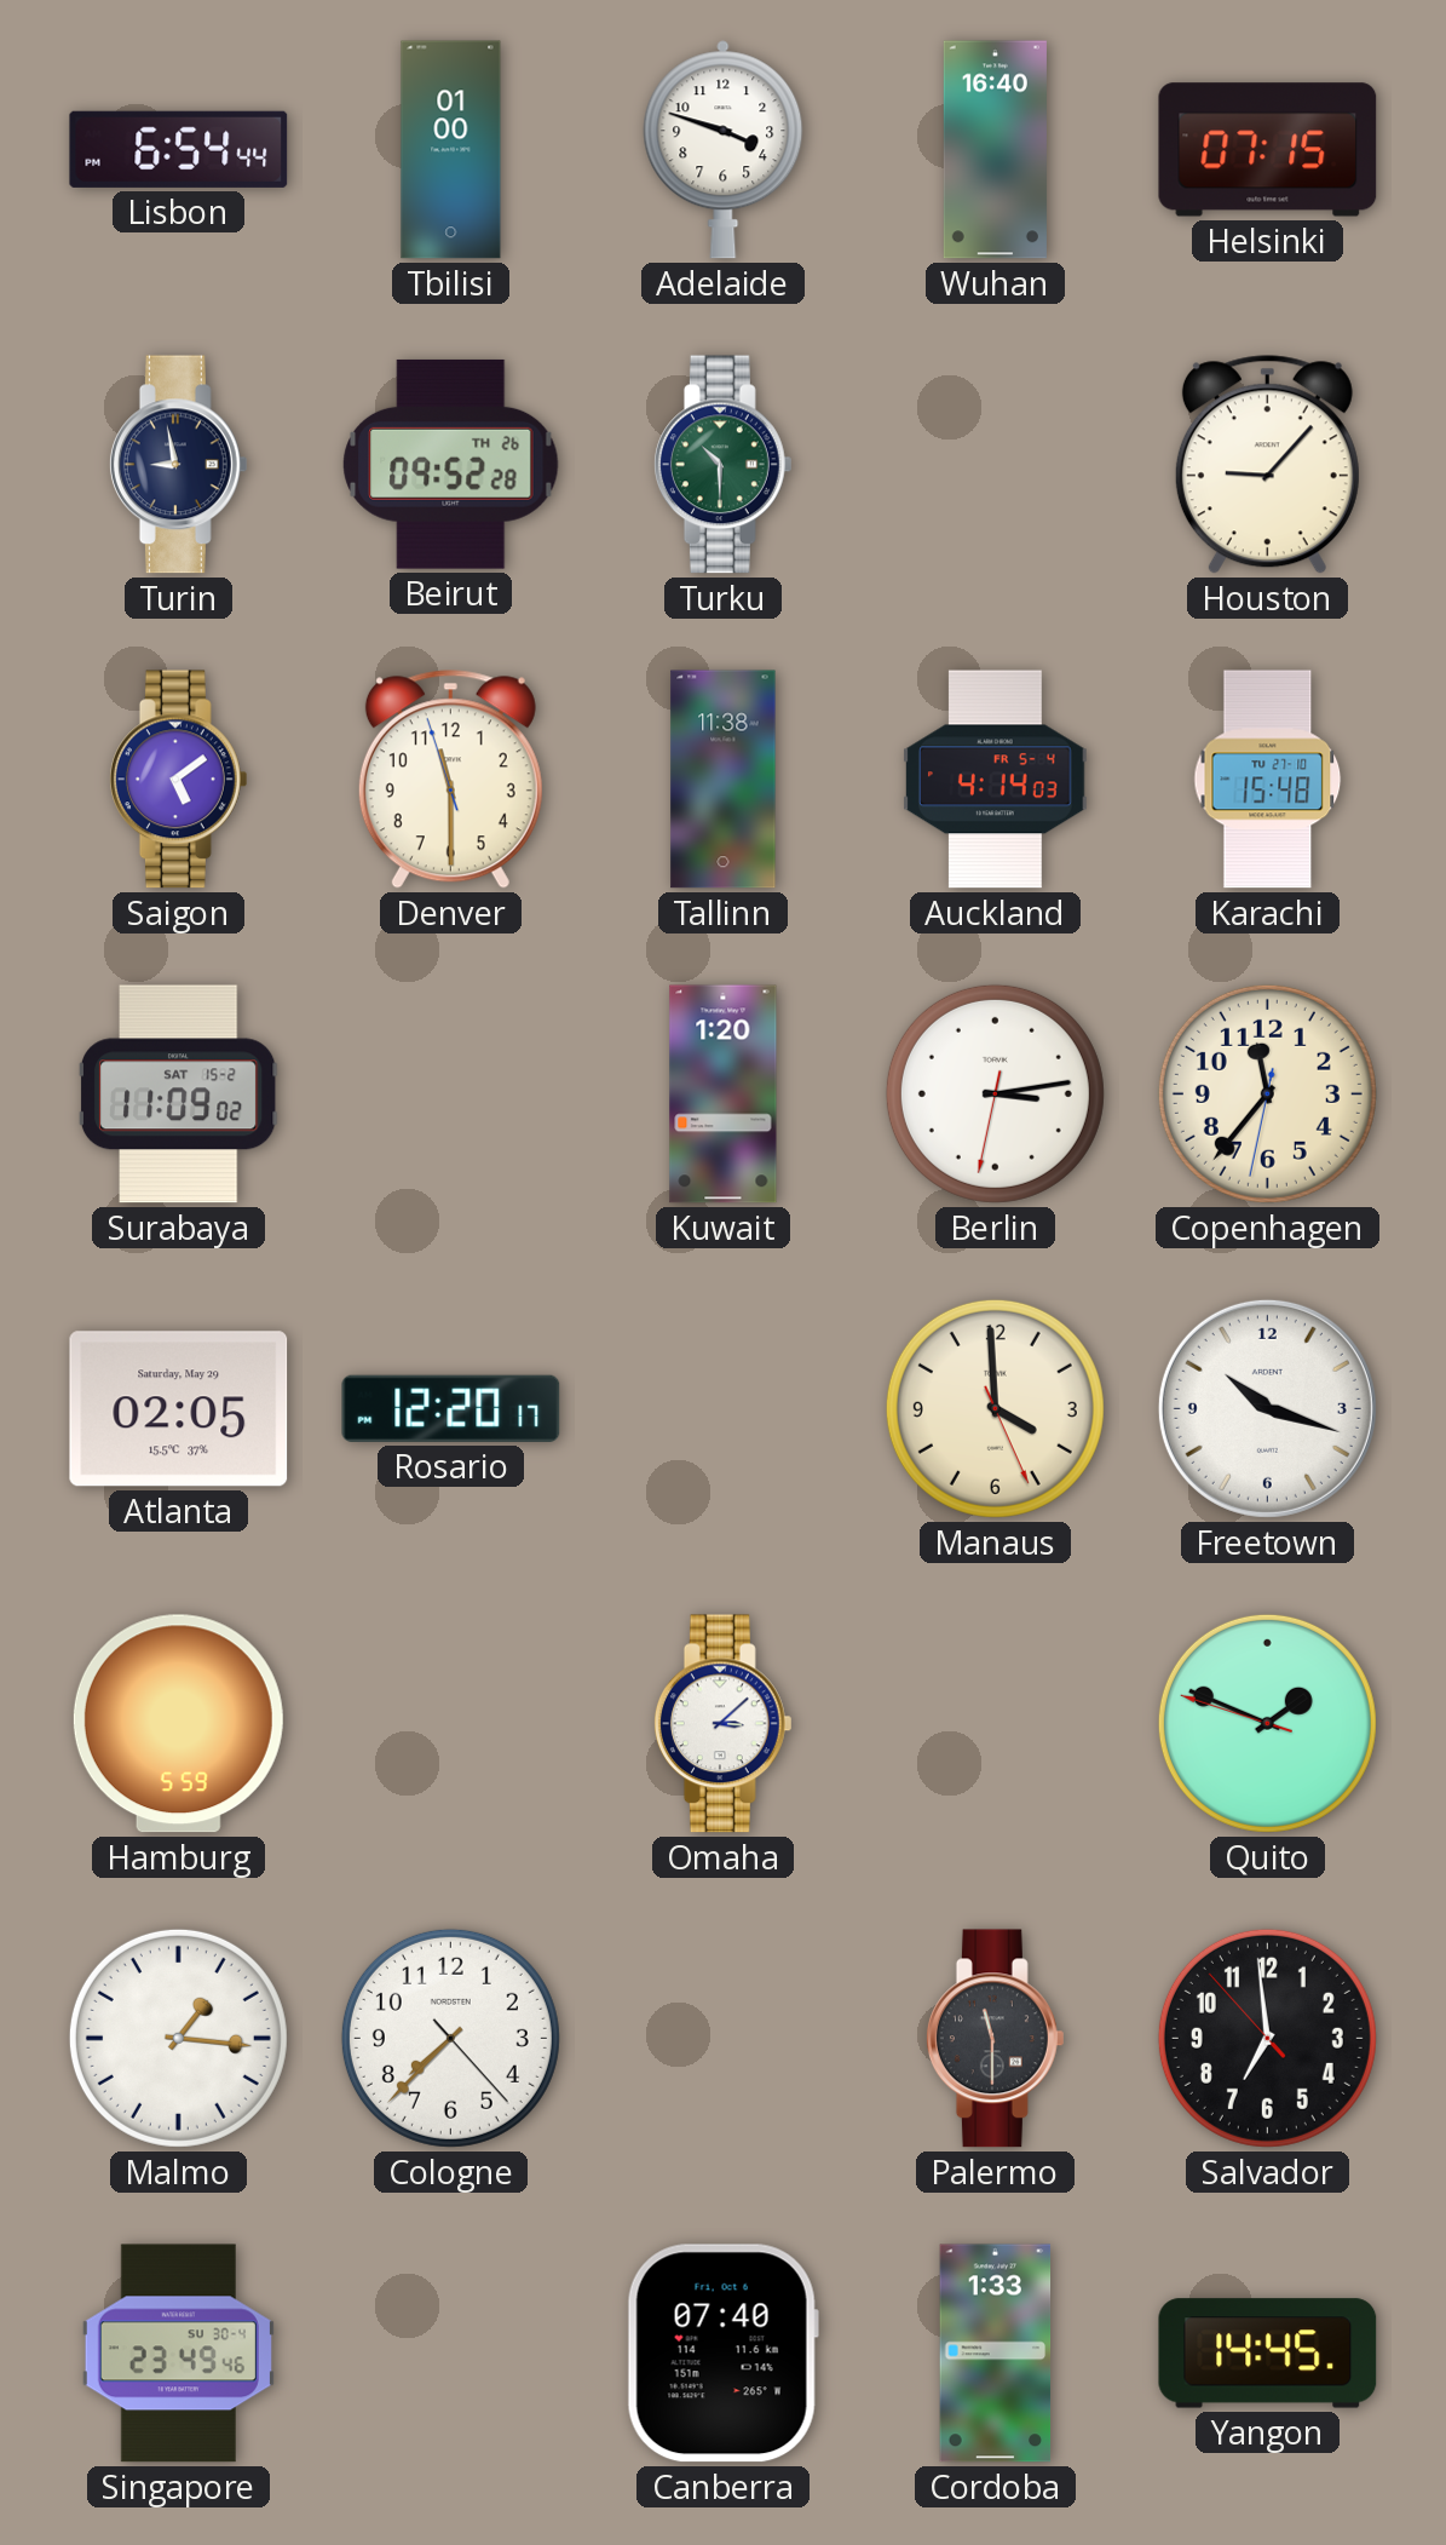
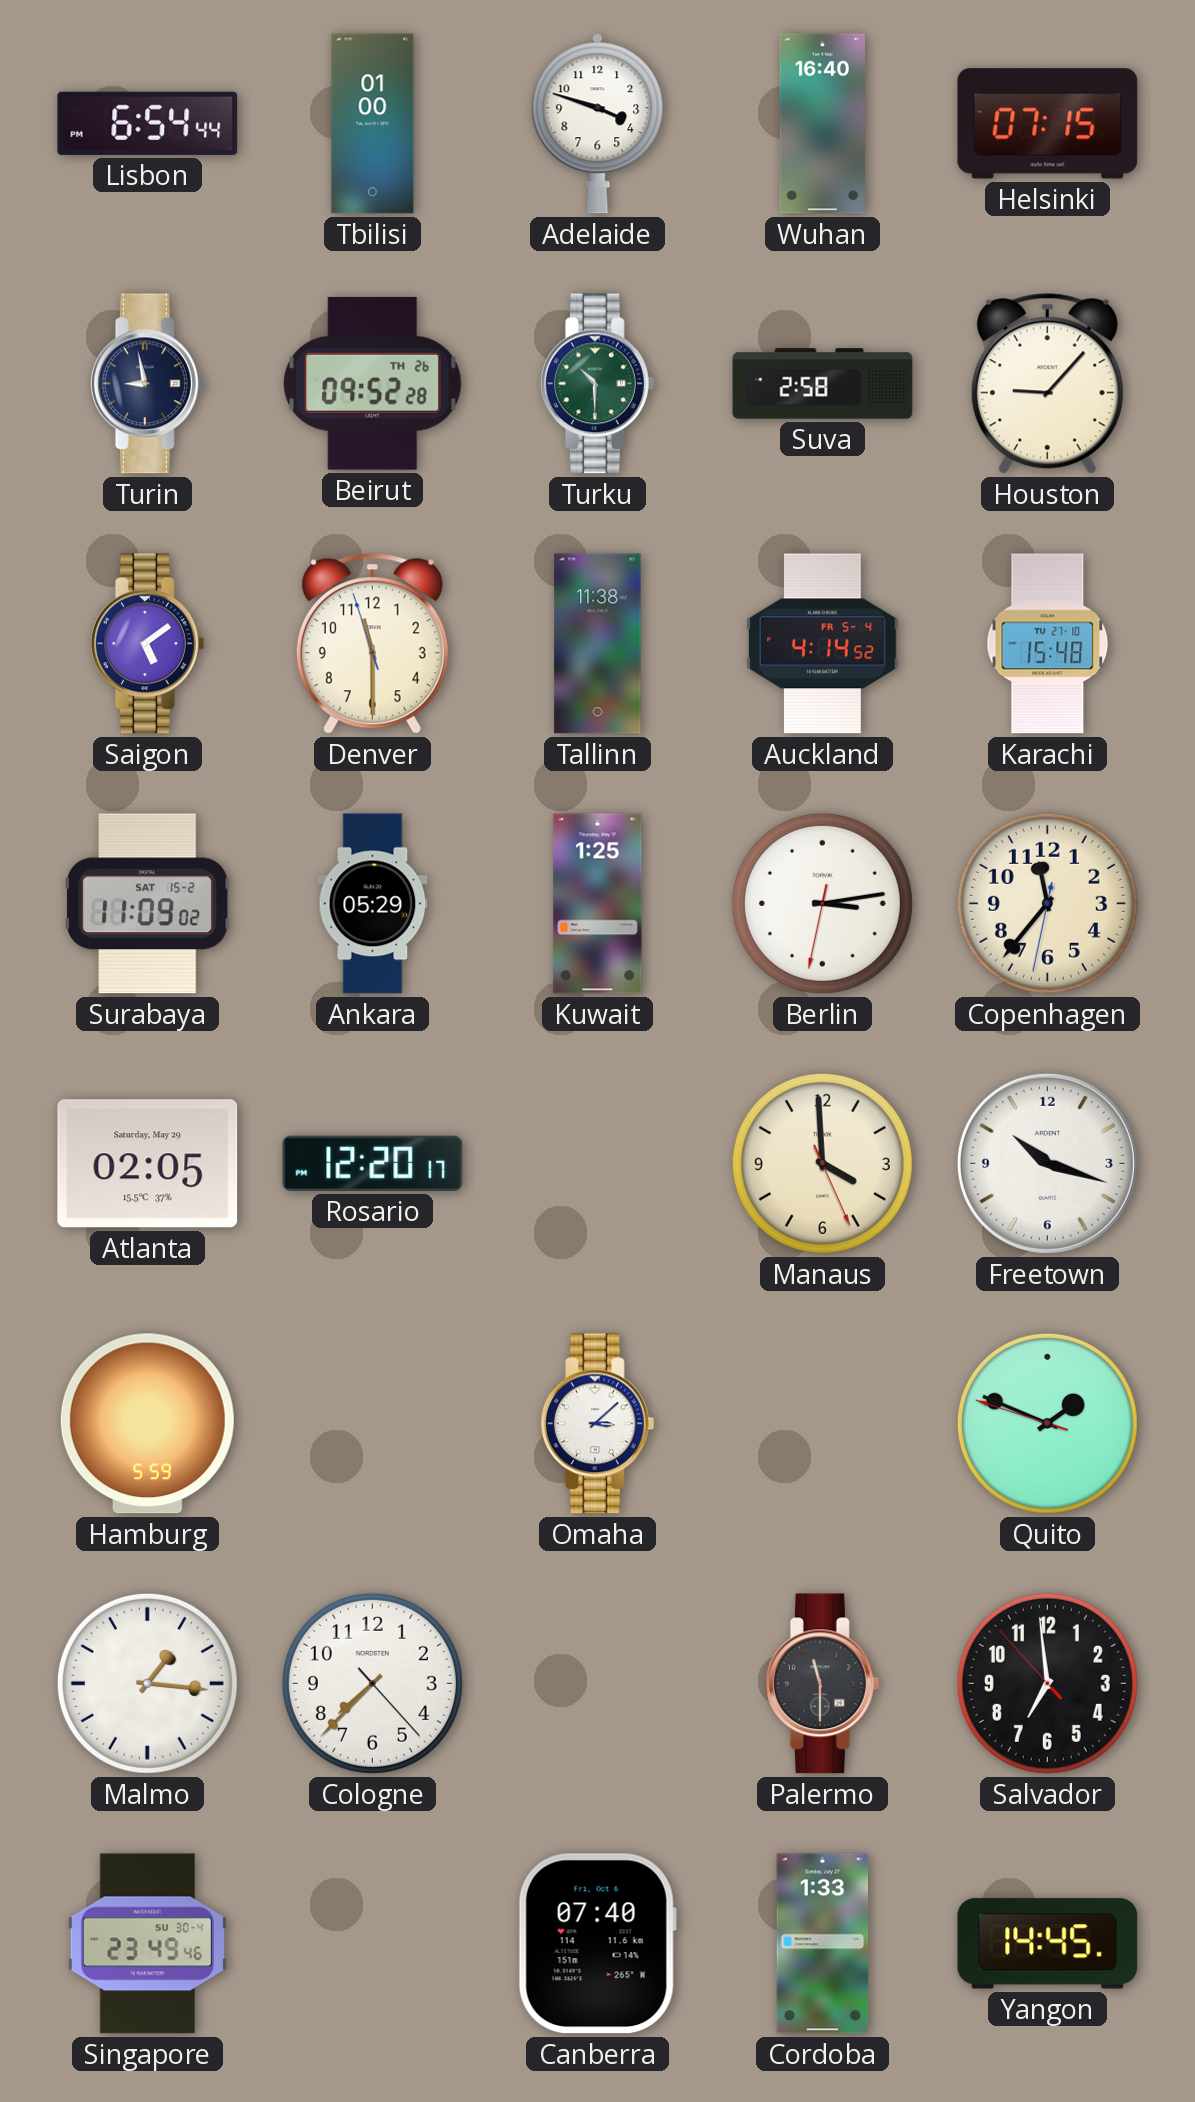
Suva: none -> 2:58 (823, 384)
Auckland: 4:14:03 -> 4:14:52 (823, 644)
Ankara: none -> 05:29 (373, 904)
Kuwait: 1:20 -> 1:25 (598, 904)
